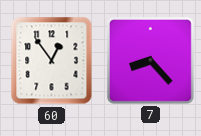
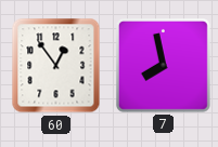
7: 8:23 -> 7:58 (163, 65)
